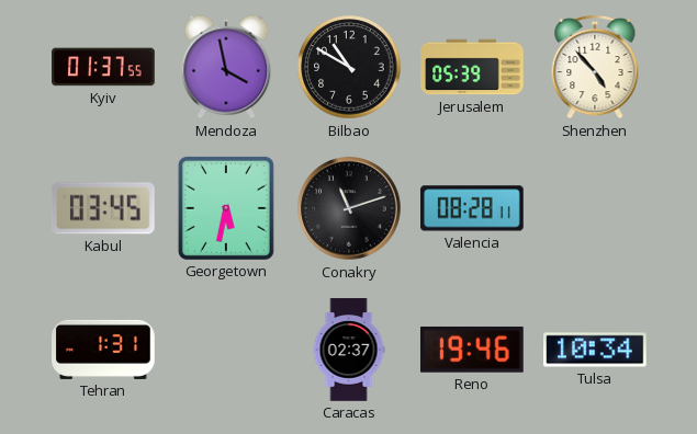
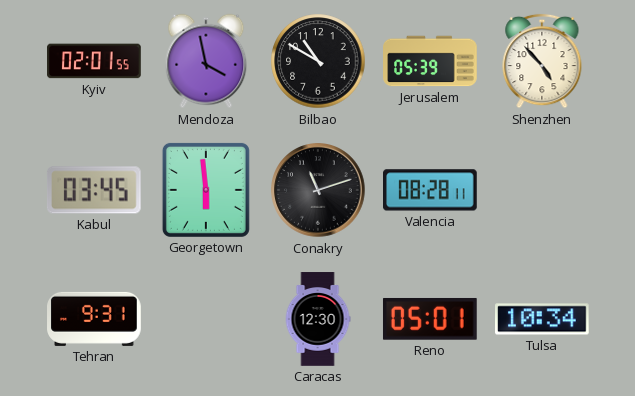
Kyiv: 01:37 -> 02:01 (94, 61)
Georgetown: 5:32 -> 5:59 (206, 190)
Tehran: 1:31 -> 9:31 (94, 319)
Caracas: 02:37 -> 12:30 (318, 319)
Reno: 19:46 -> 05:01 (430, 319)
